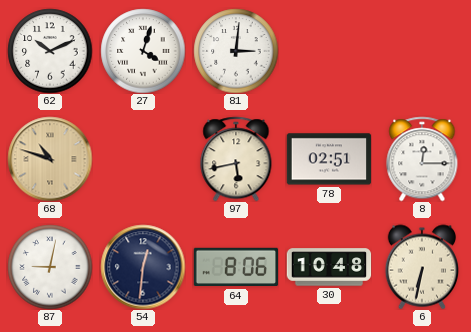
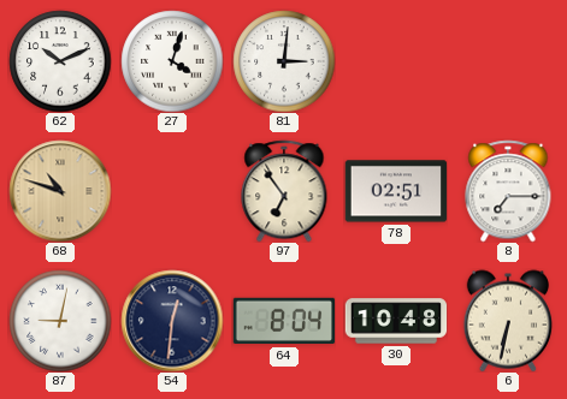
97: 5:43 -> 6:54 (284, 191)
8: 12:15 -> 7:15 (508, 191)
64: 8:06 -> 8:04 (284, 321)
